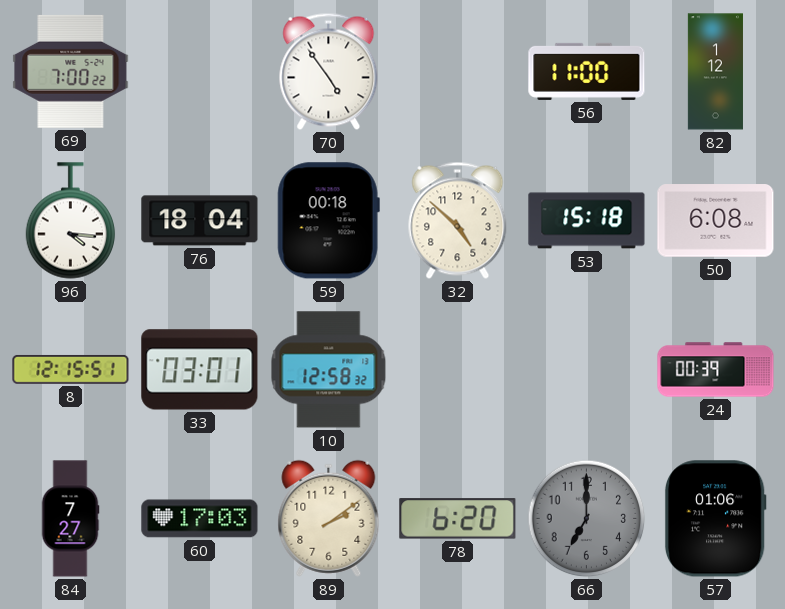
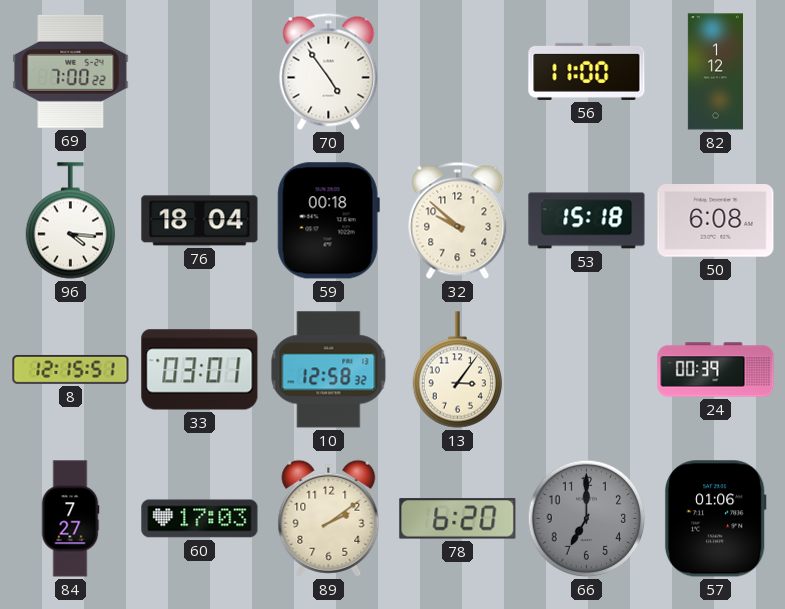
32: 4:52 -> 9:52 (458, 220)
13: none -> 3:06 (458, 370)
